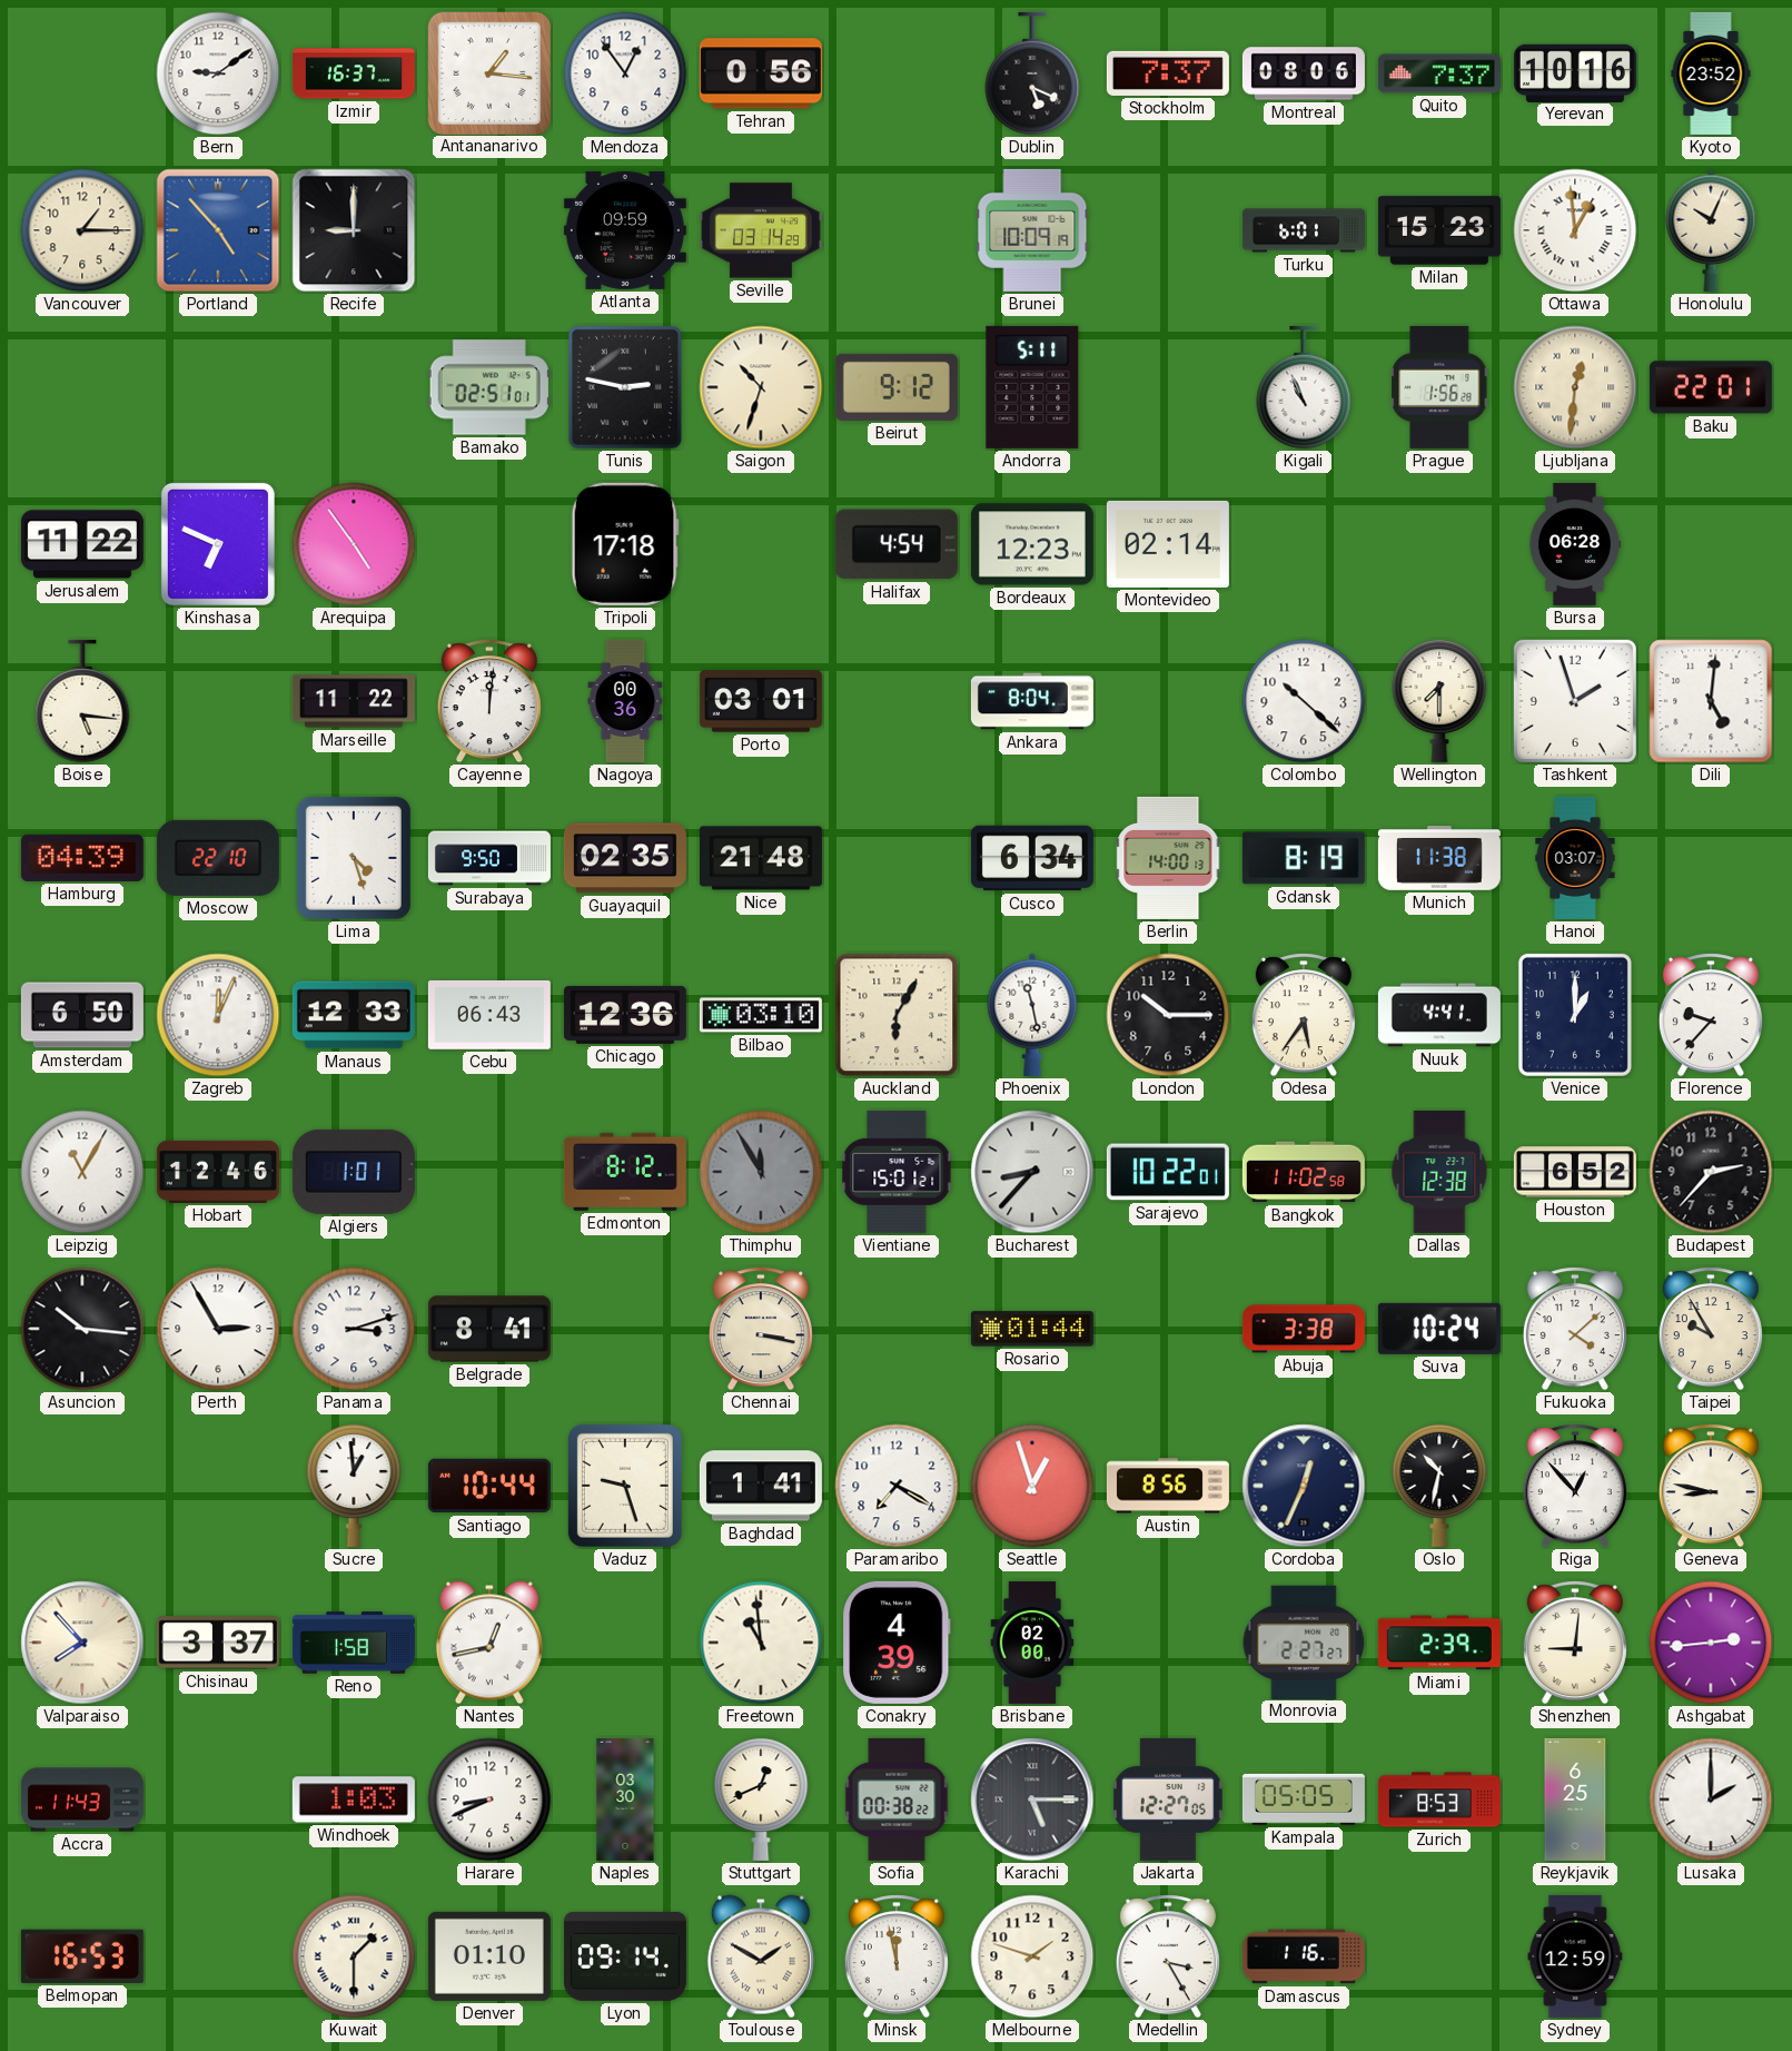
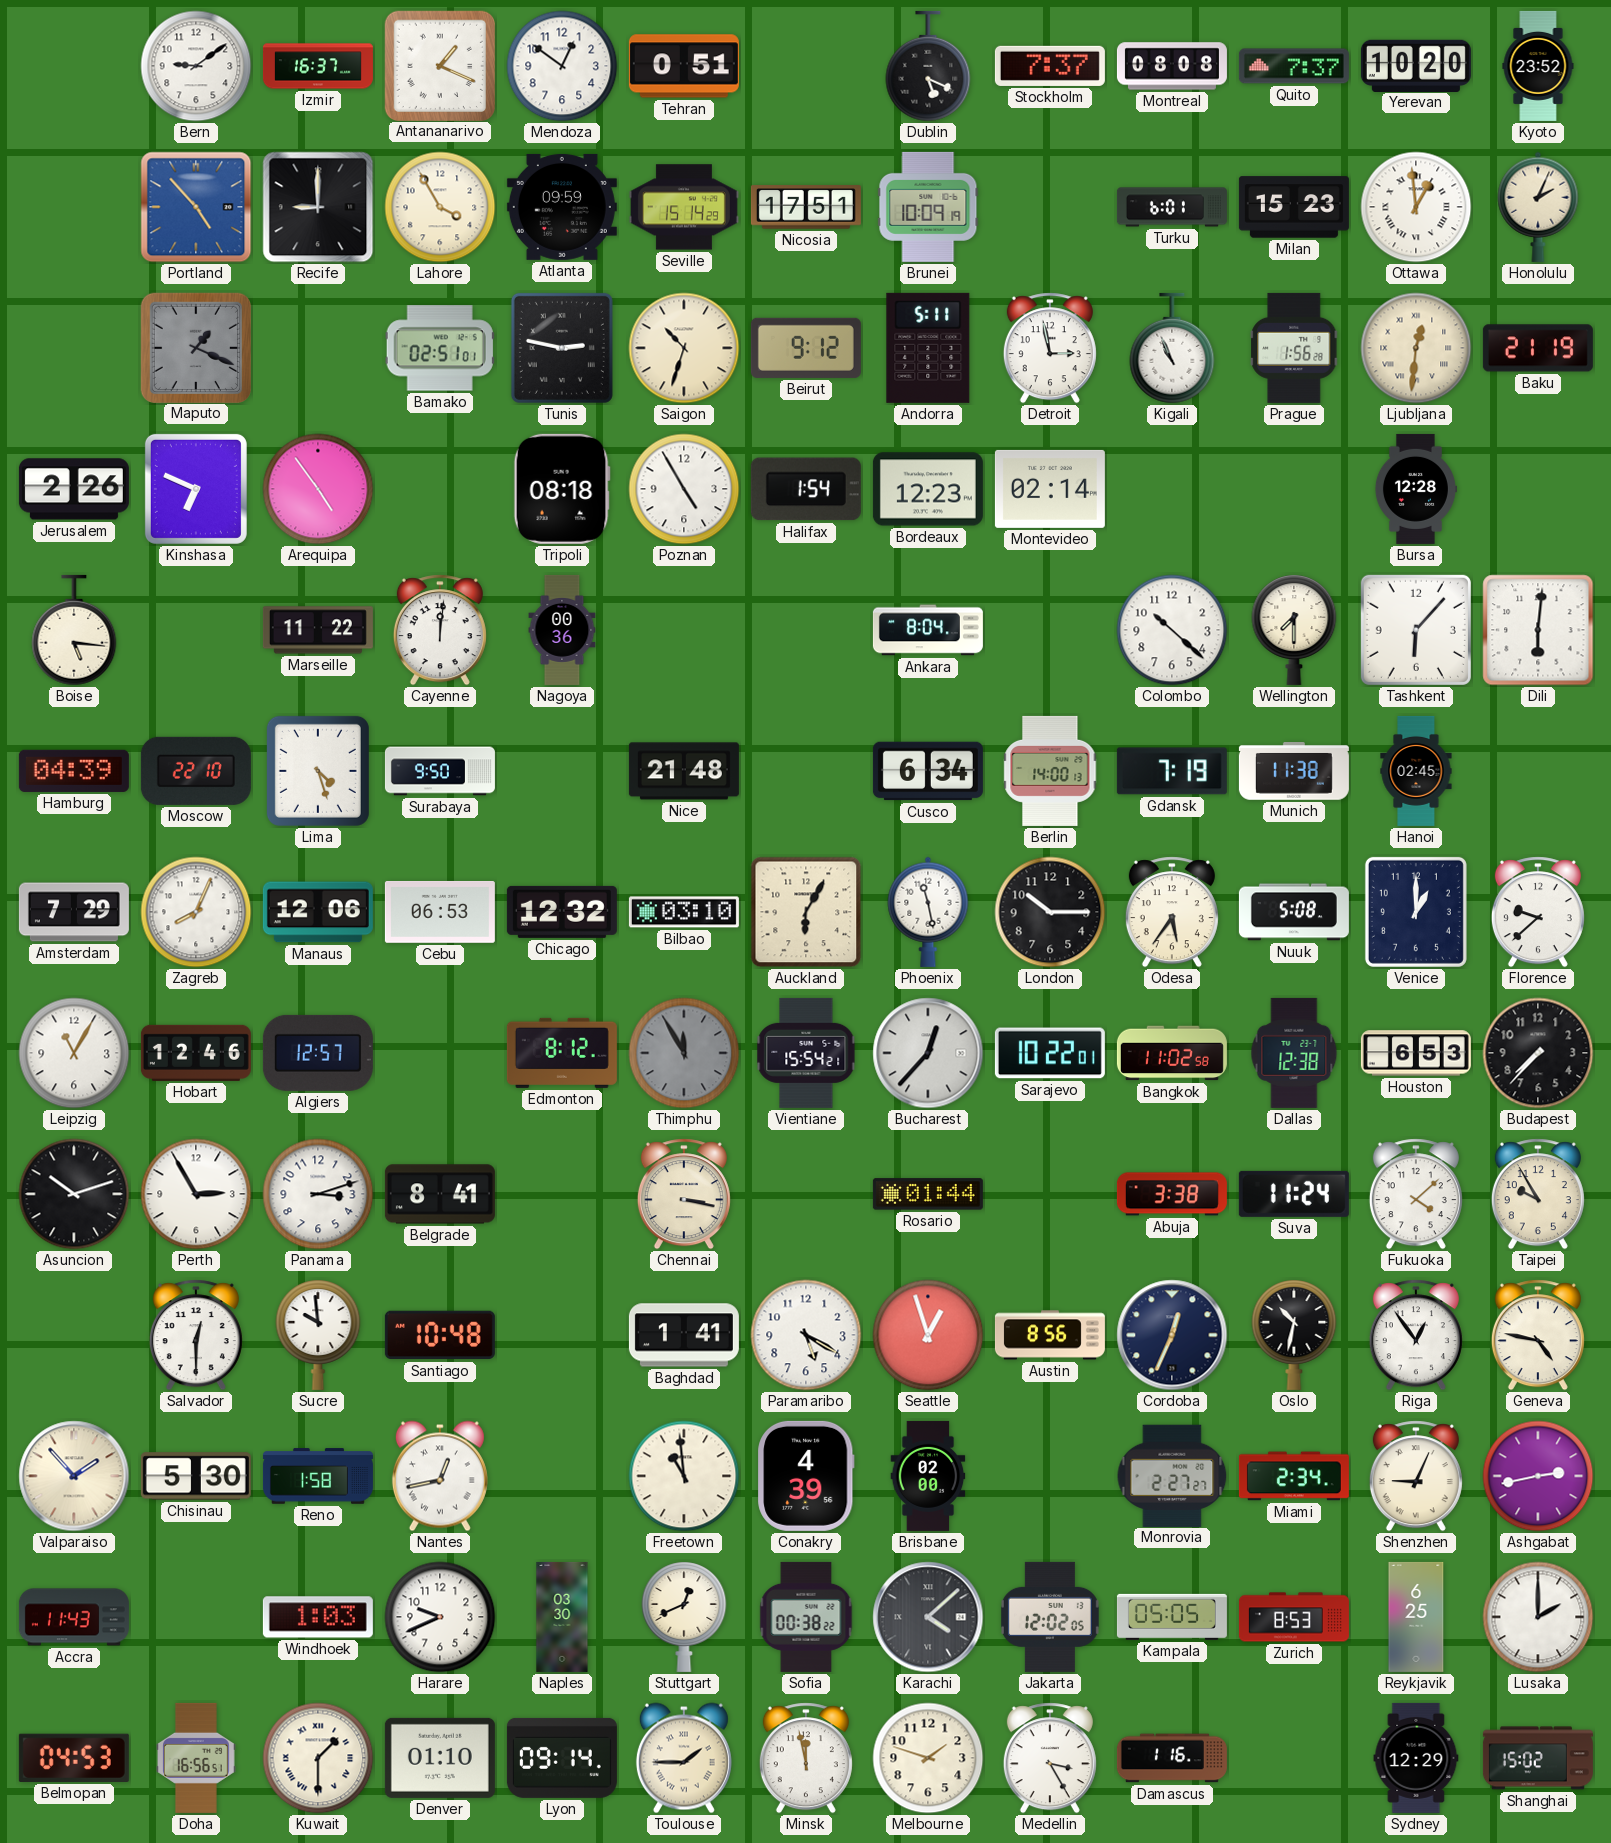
Antananarivo: 1:16 -> 1:19 (439, 65)
Mendoza: 12:54 -> 12:51 (562, 66)
Tehran: 0:56 -> 0:51 (684, 66)
Montreal: 08:06 -> 08:08 (1172, 66)
Yerevan: 10:16 -> 10:20 (1416, 65)
Vancouver: 1:15 -> none (82, 230)
Lahore: none -> 3:55 (440, 207)
Seville: 03:14 -> 15:14 (684, 207)
Nicosia: none -> 17:51 (806, 207)
Honolulu: 10:04 -> 2:04 (1538, 207)
Maputo: none -> 1:19 (195, 347)
Detroit: none -> 2:58 (1050, 348)
Baku: 22:01 -> 21:19 (1538, 348)
Jerusalem: 11:22 -> 2:26 (74, 489)
Tripoli: 17:18 -> 08:18 (562, 489)
Poznan: none -> 4:55 (684, 489)
Halifax: 4:54 -> 1:54 (806, 489)
Bursa: 06:28 -> 12:28 (1415, 489)
Porto: 03:01 -> none (761, 701)
Tashkent: 1:57 -> 6:07 (1416, 630)
Dili: 5:01 -> 6:01 (1538, 630)
Guayaquil: 02:35 -> none (625, 858)
Gdansk: 8:19 -> 7:19 (1172, 771)
Hanoi: 03:07 -> 02:45 (1416, 771)
Amsterdam: 6:50 -> 7:29 (74, 912)
Zagreb: 12:04 -> 8:04 (196, 912)
Manaus: 12:33 -> 12:06 (318, 912)
Cebu: 06:43 -> 06:53 (440, 912)
Chicago: 12:36 -> 12:32 (562, 912)
Nuuk: 4:41 -> 5:08 (1294, 912)
Florence: 9:37 -> 9:38 (1538, 912)
Algiers: 1:01 -> 12:57 (318, 1053)
Vientiane: 15:01 -> 15:54 (806, 1053)
Bucharest: 8:37 -> 12:37 (928, 1053)
Houston: 6:52 -> 6:53 (1416, 1053)
Budapest: 2:37 -> 7:37 (1538, 1053)
Asuncion: 10:16 -> 10:12 (74, 1194)
Suva: 10:24 -> 11:24 (1294, 1194)
Salvador: none -> 12:30 (196, 1335)
Sucre: 12:59 -> 9:59 (318, 1335)
Santiago: 10:44 -> 10:48 (440, 1335)
Vaduz: 9:27 -> none (625, 1486)
Paramaribo: 7:20 -> 5:20 (806, 1335)
Riga: 12:53 -> 12:54 (1416, 1335)
Geneva: 8:47 -> 4:47 (1538, 1335)
Valparaiso: 7:53 -> 1:53 (74, 1476)
Chisinau: 3:37 -> 5:30 (196, 1476)
Miami: 2:39 -> 2:34 (1294, 1476)
Shenzhen: 9:01 -> 9:04 (1416, 1476)
Ashgabat: 2:44 -> 2:43 (1538, 1476)
Harare: 8:41 -> 9:41 (440, 1617)
Karachi: 5:15 -> 4:08 (928, 1617)
Jakarta: 12:27 -> 12:02 (1050, 1617)
Belmopan: 16:53 -> 04:53 (74, 1758)
Doha: none -> 16:56 (197, 1758)
Toulouse: 1:50 -> 1:45 (684, 1758)
Sydney: 12:59 -> 12:29 (1416, 1758)
Shanghai: none -> 15:02 (1538, 1758)
